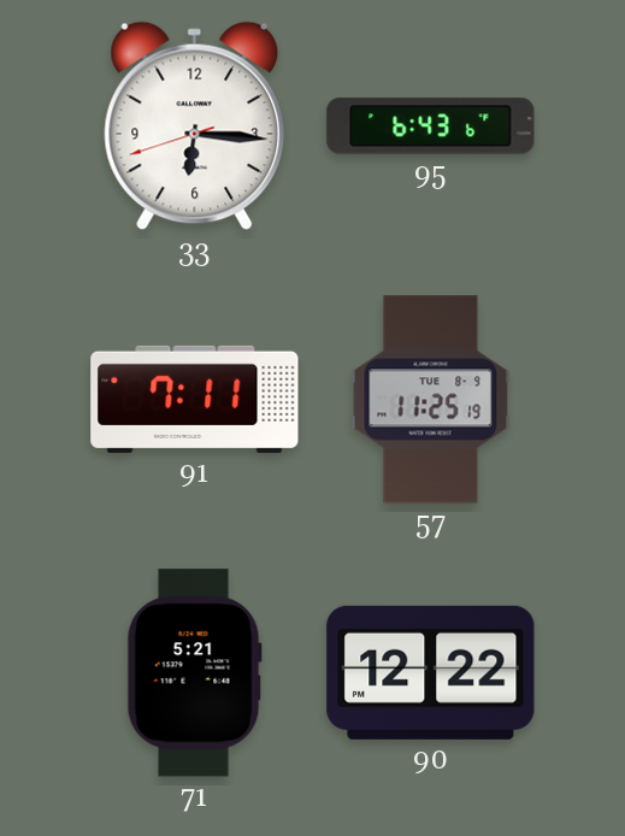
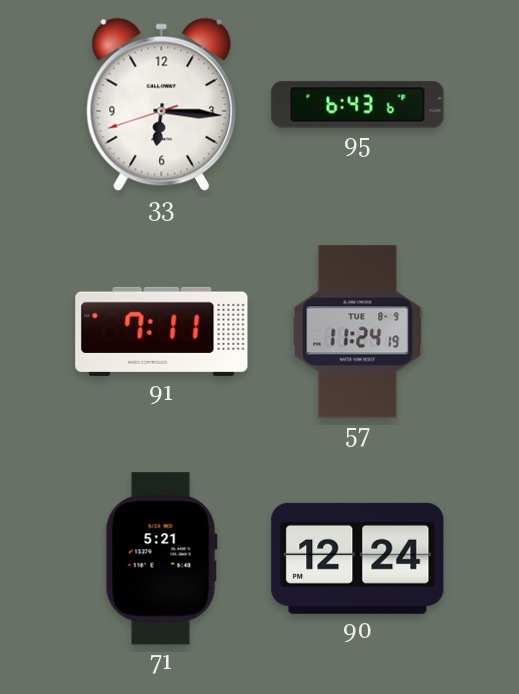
57: 11:25 -> 11:24 (358, 332)
90: 12:22 -> 12:24 (358, 558)
